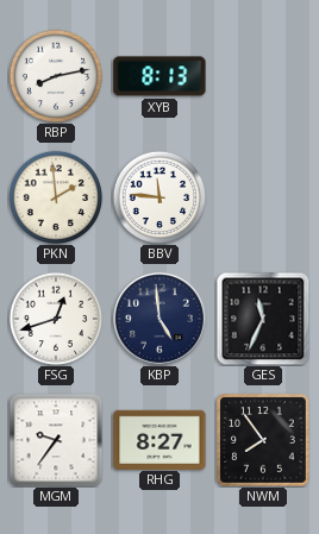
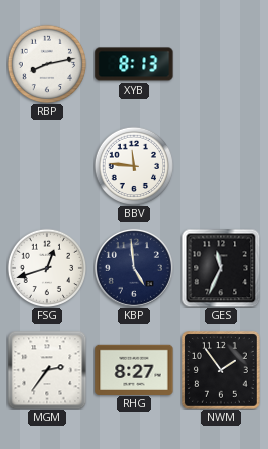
PKN: 1:59 -> none (56, 197)
MGM: 9:36 -> 2:36 (47, 370)
NWM: 7:54 -> 1:54 (222, 371)
